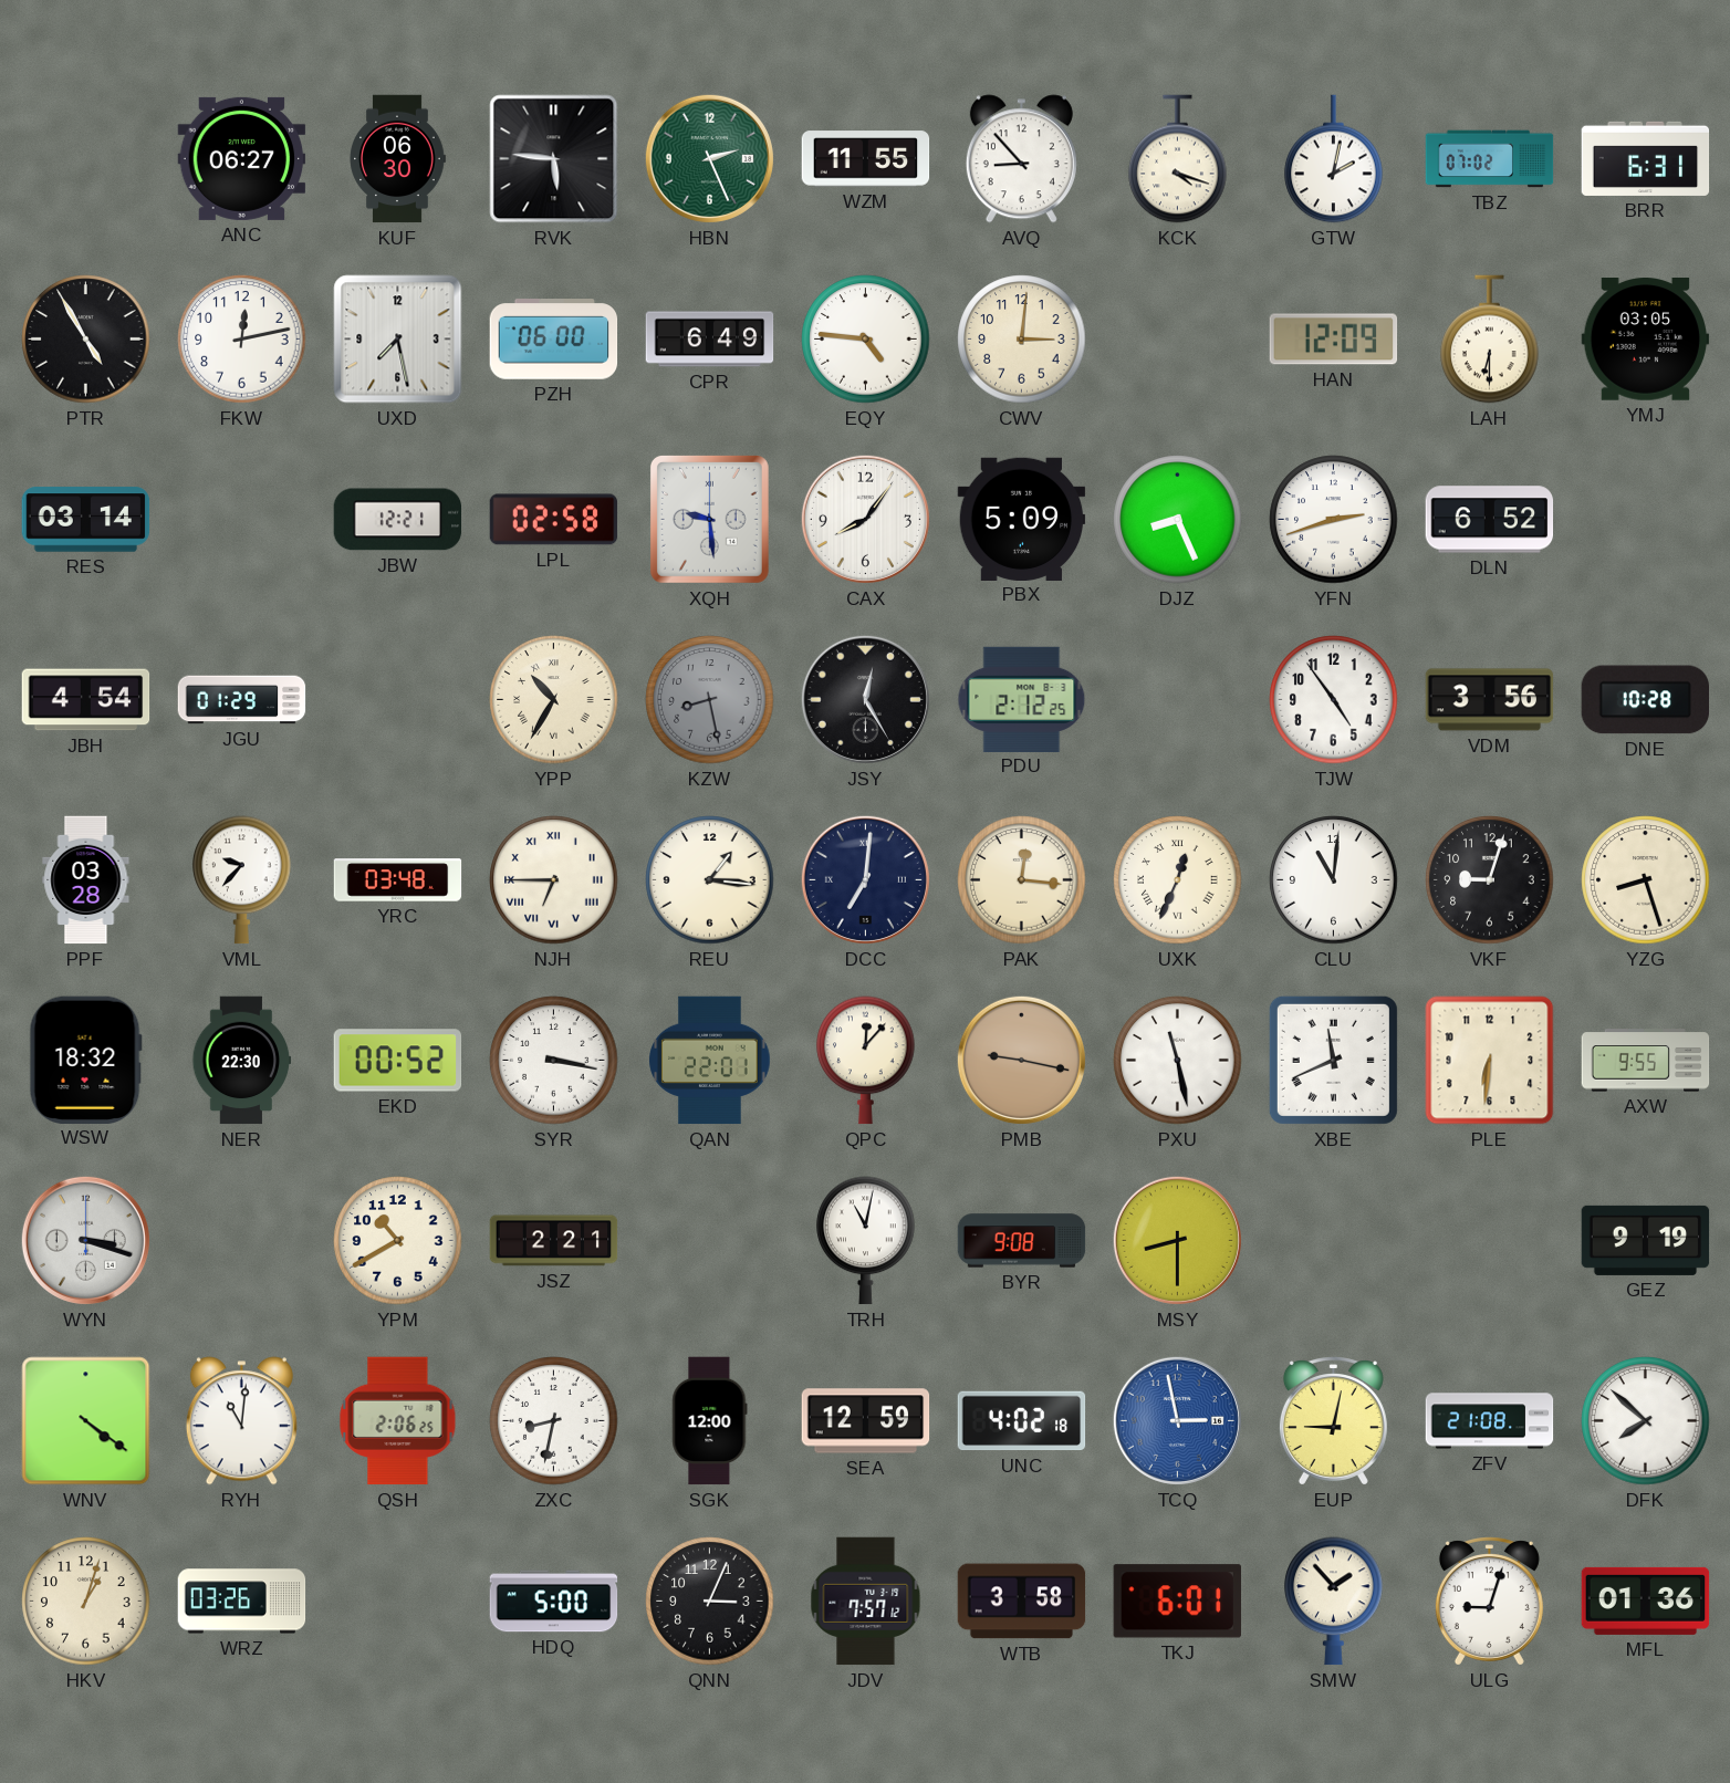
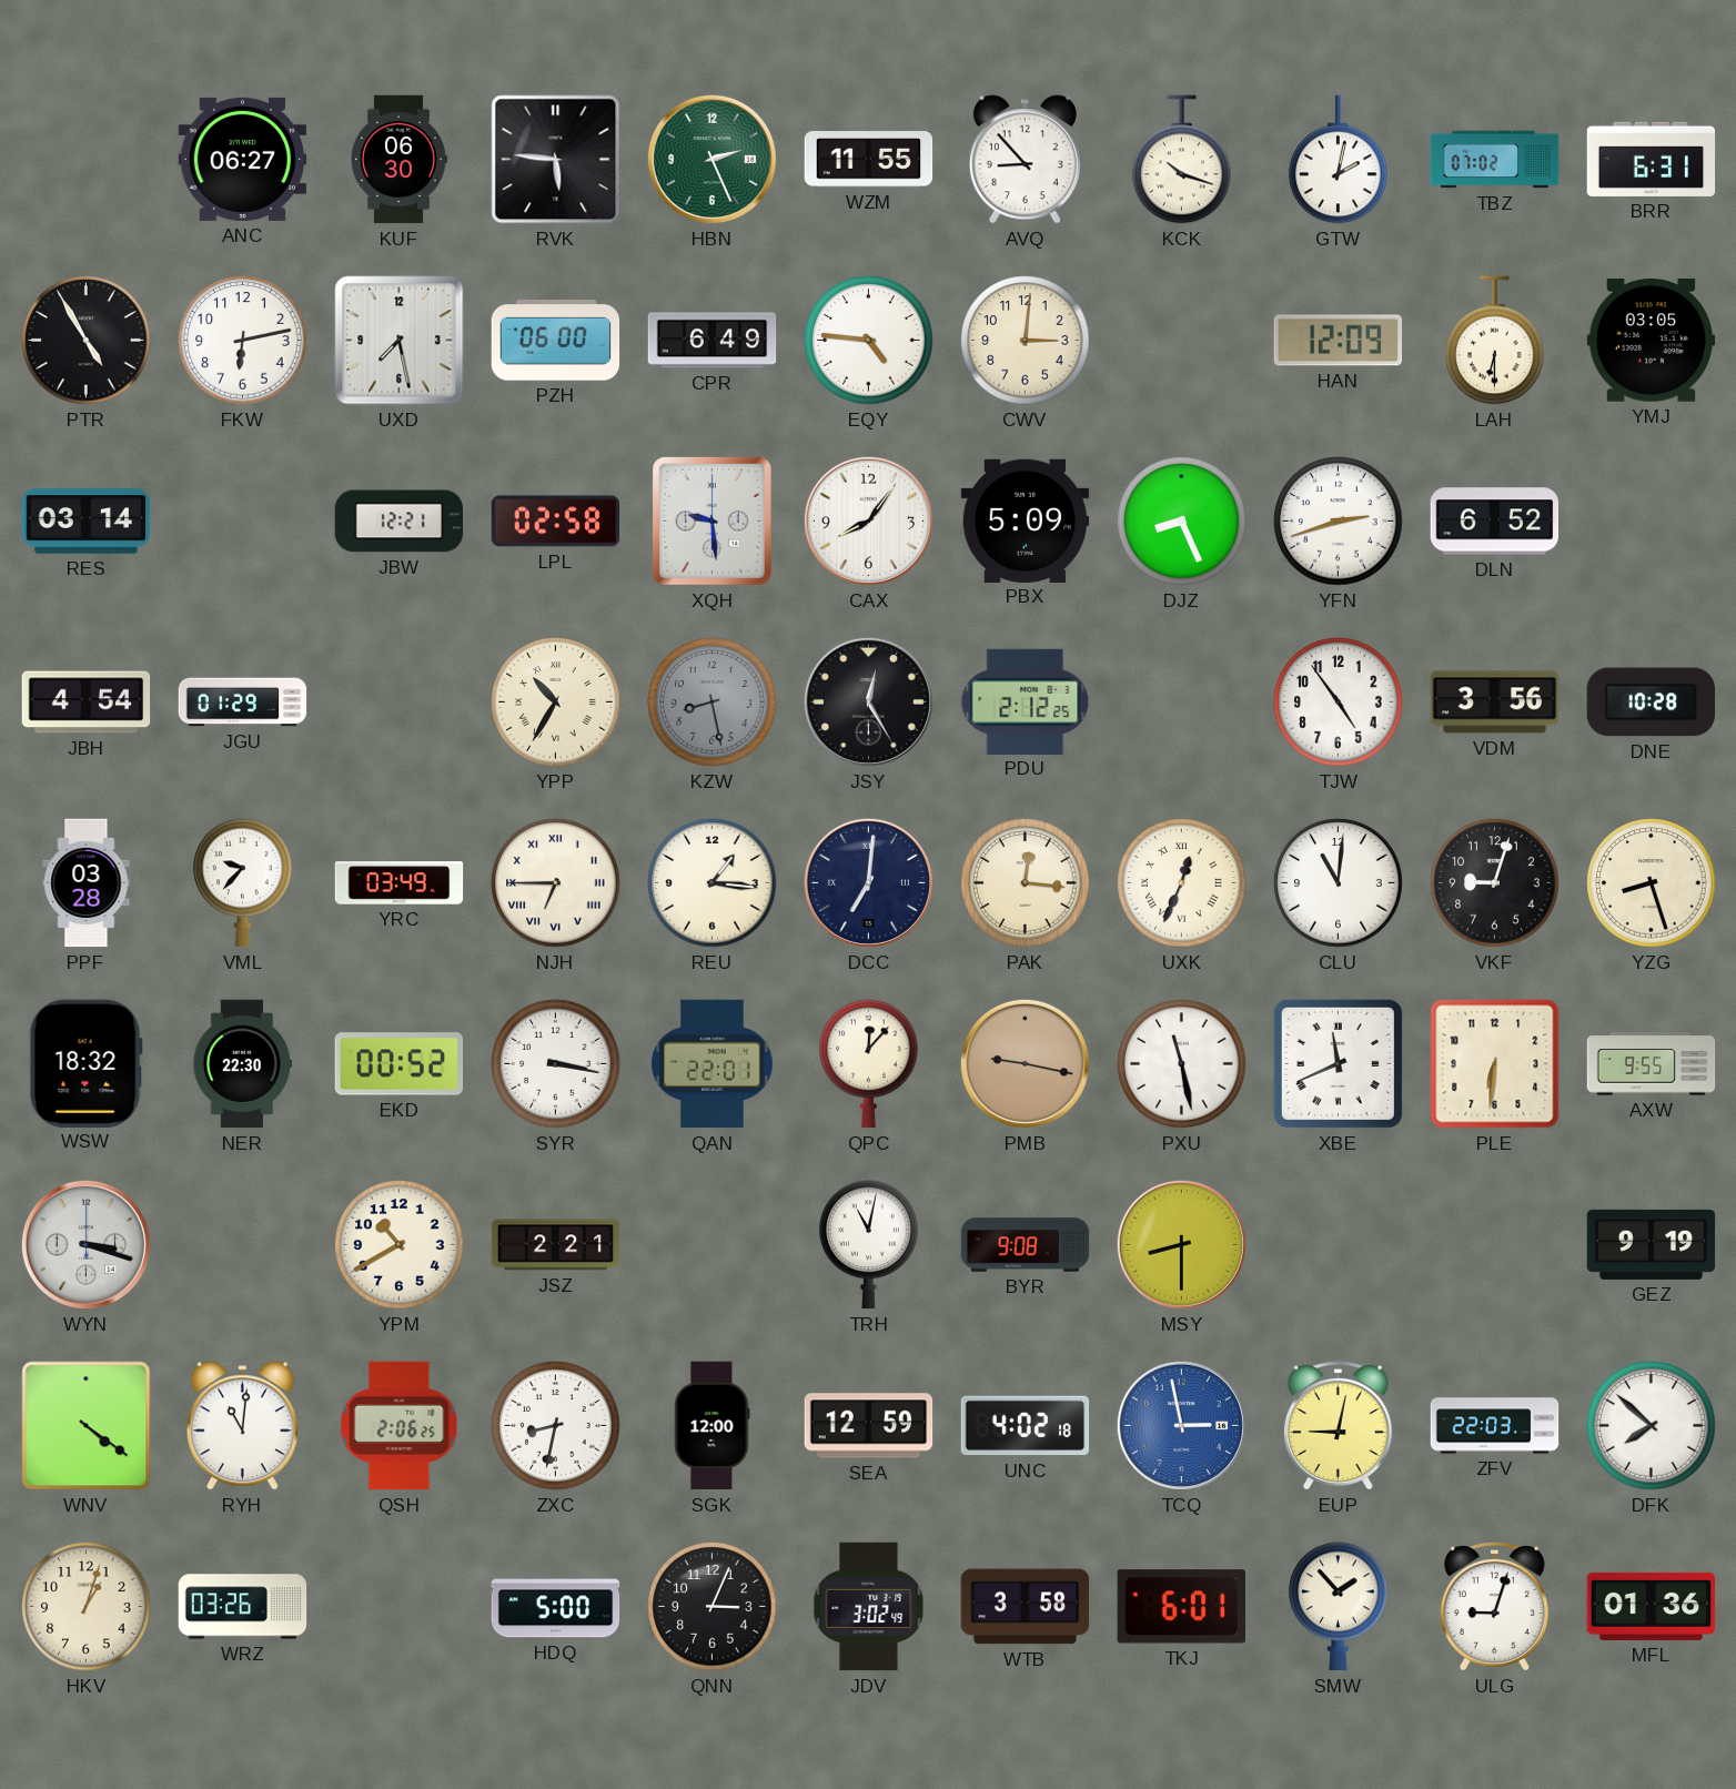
KCK: 4:18 -> 10:18 (1182, 160)
FKW: 12:13 -> 6:13 (243, 341)
YRC: 03:48 -> 03:49 (400, 883)
ZFV: 21:08 -> 22:03 (1495, 1426)
JDV: 7:57 -> 3:02 (869, 1607)
